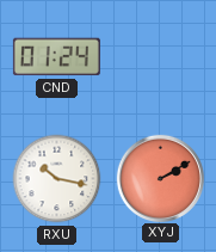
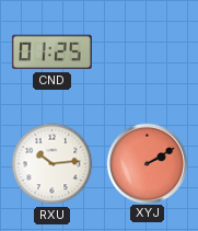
CND: 01:24 -> 01:25 (51, 53)
RXU: 10:17 -> 10:14 (53, 164)
